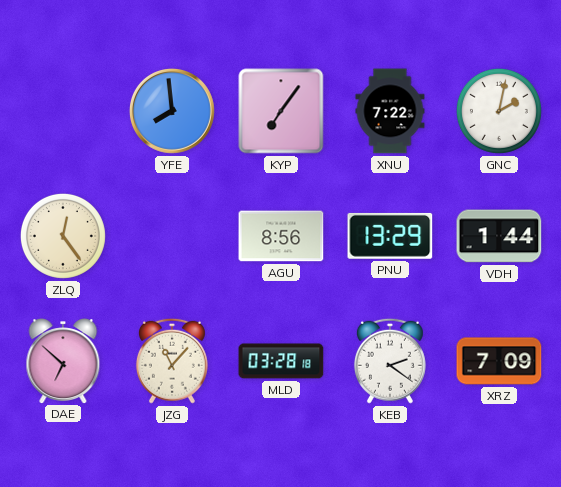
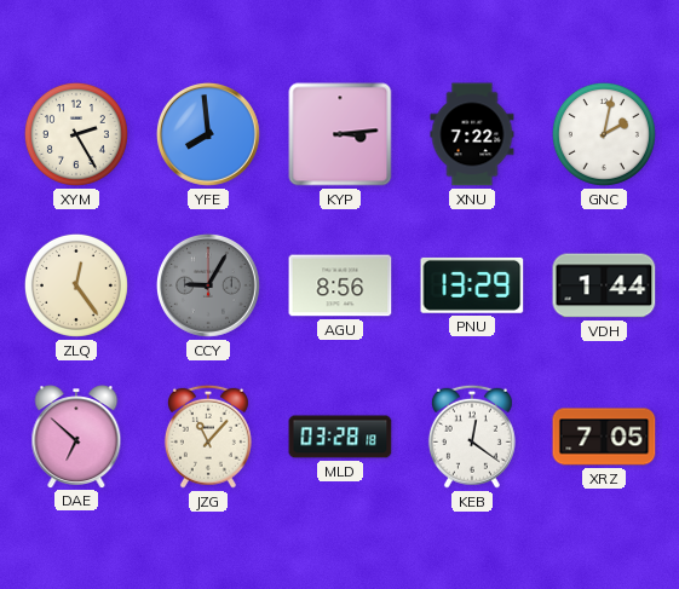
XYM: none -> 2:25 (76, 134)
KYP: 7:06 -> 3:14 (340, 134)
CCY: none -> 9:05 (208, 285)
KEB: 2:21 -> 12:21 (472, 437)
XRZ: 7:09 -> 7:05 (604, 437)
